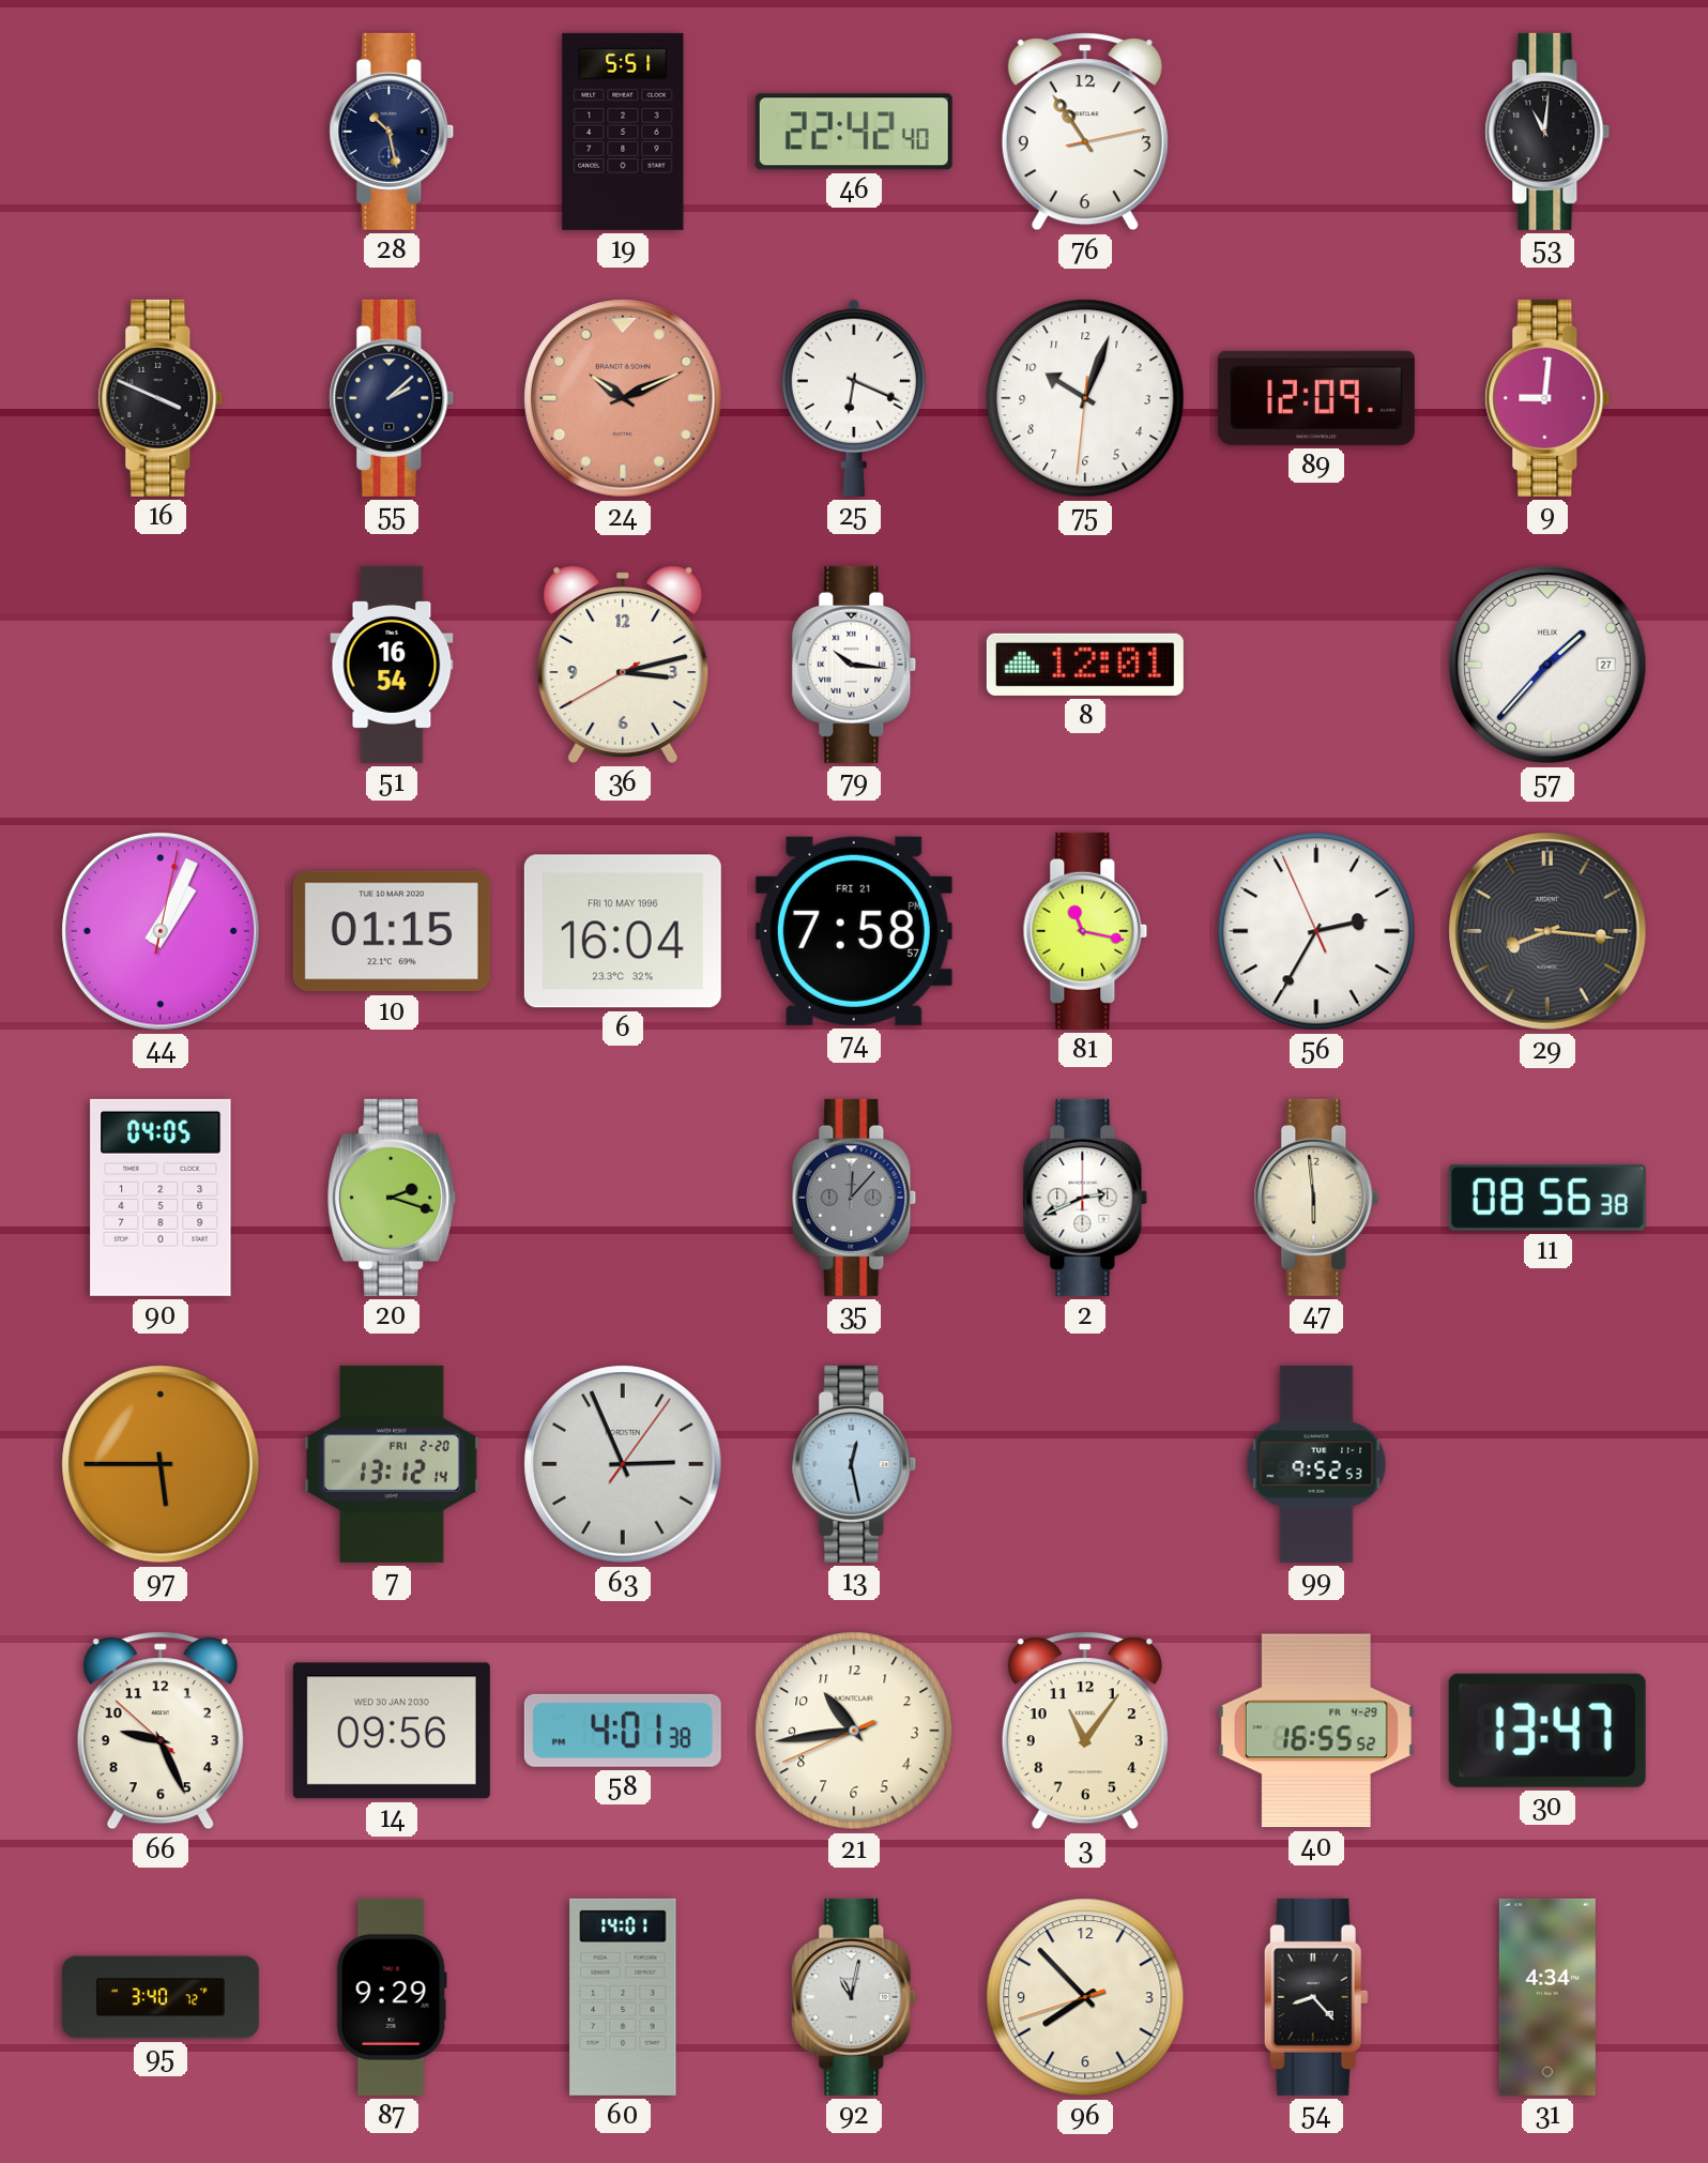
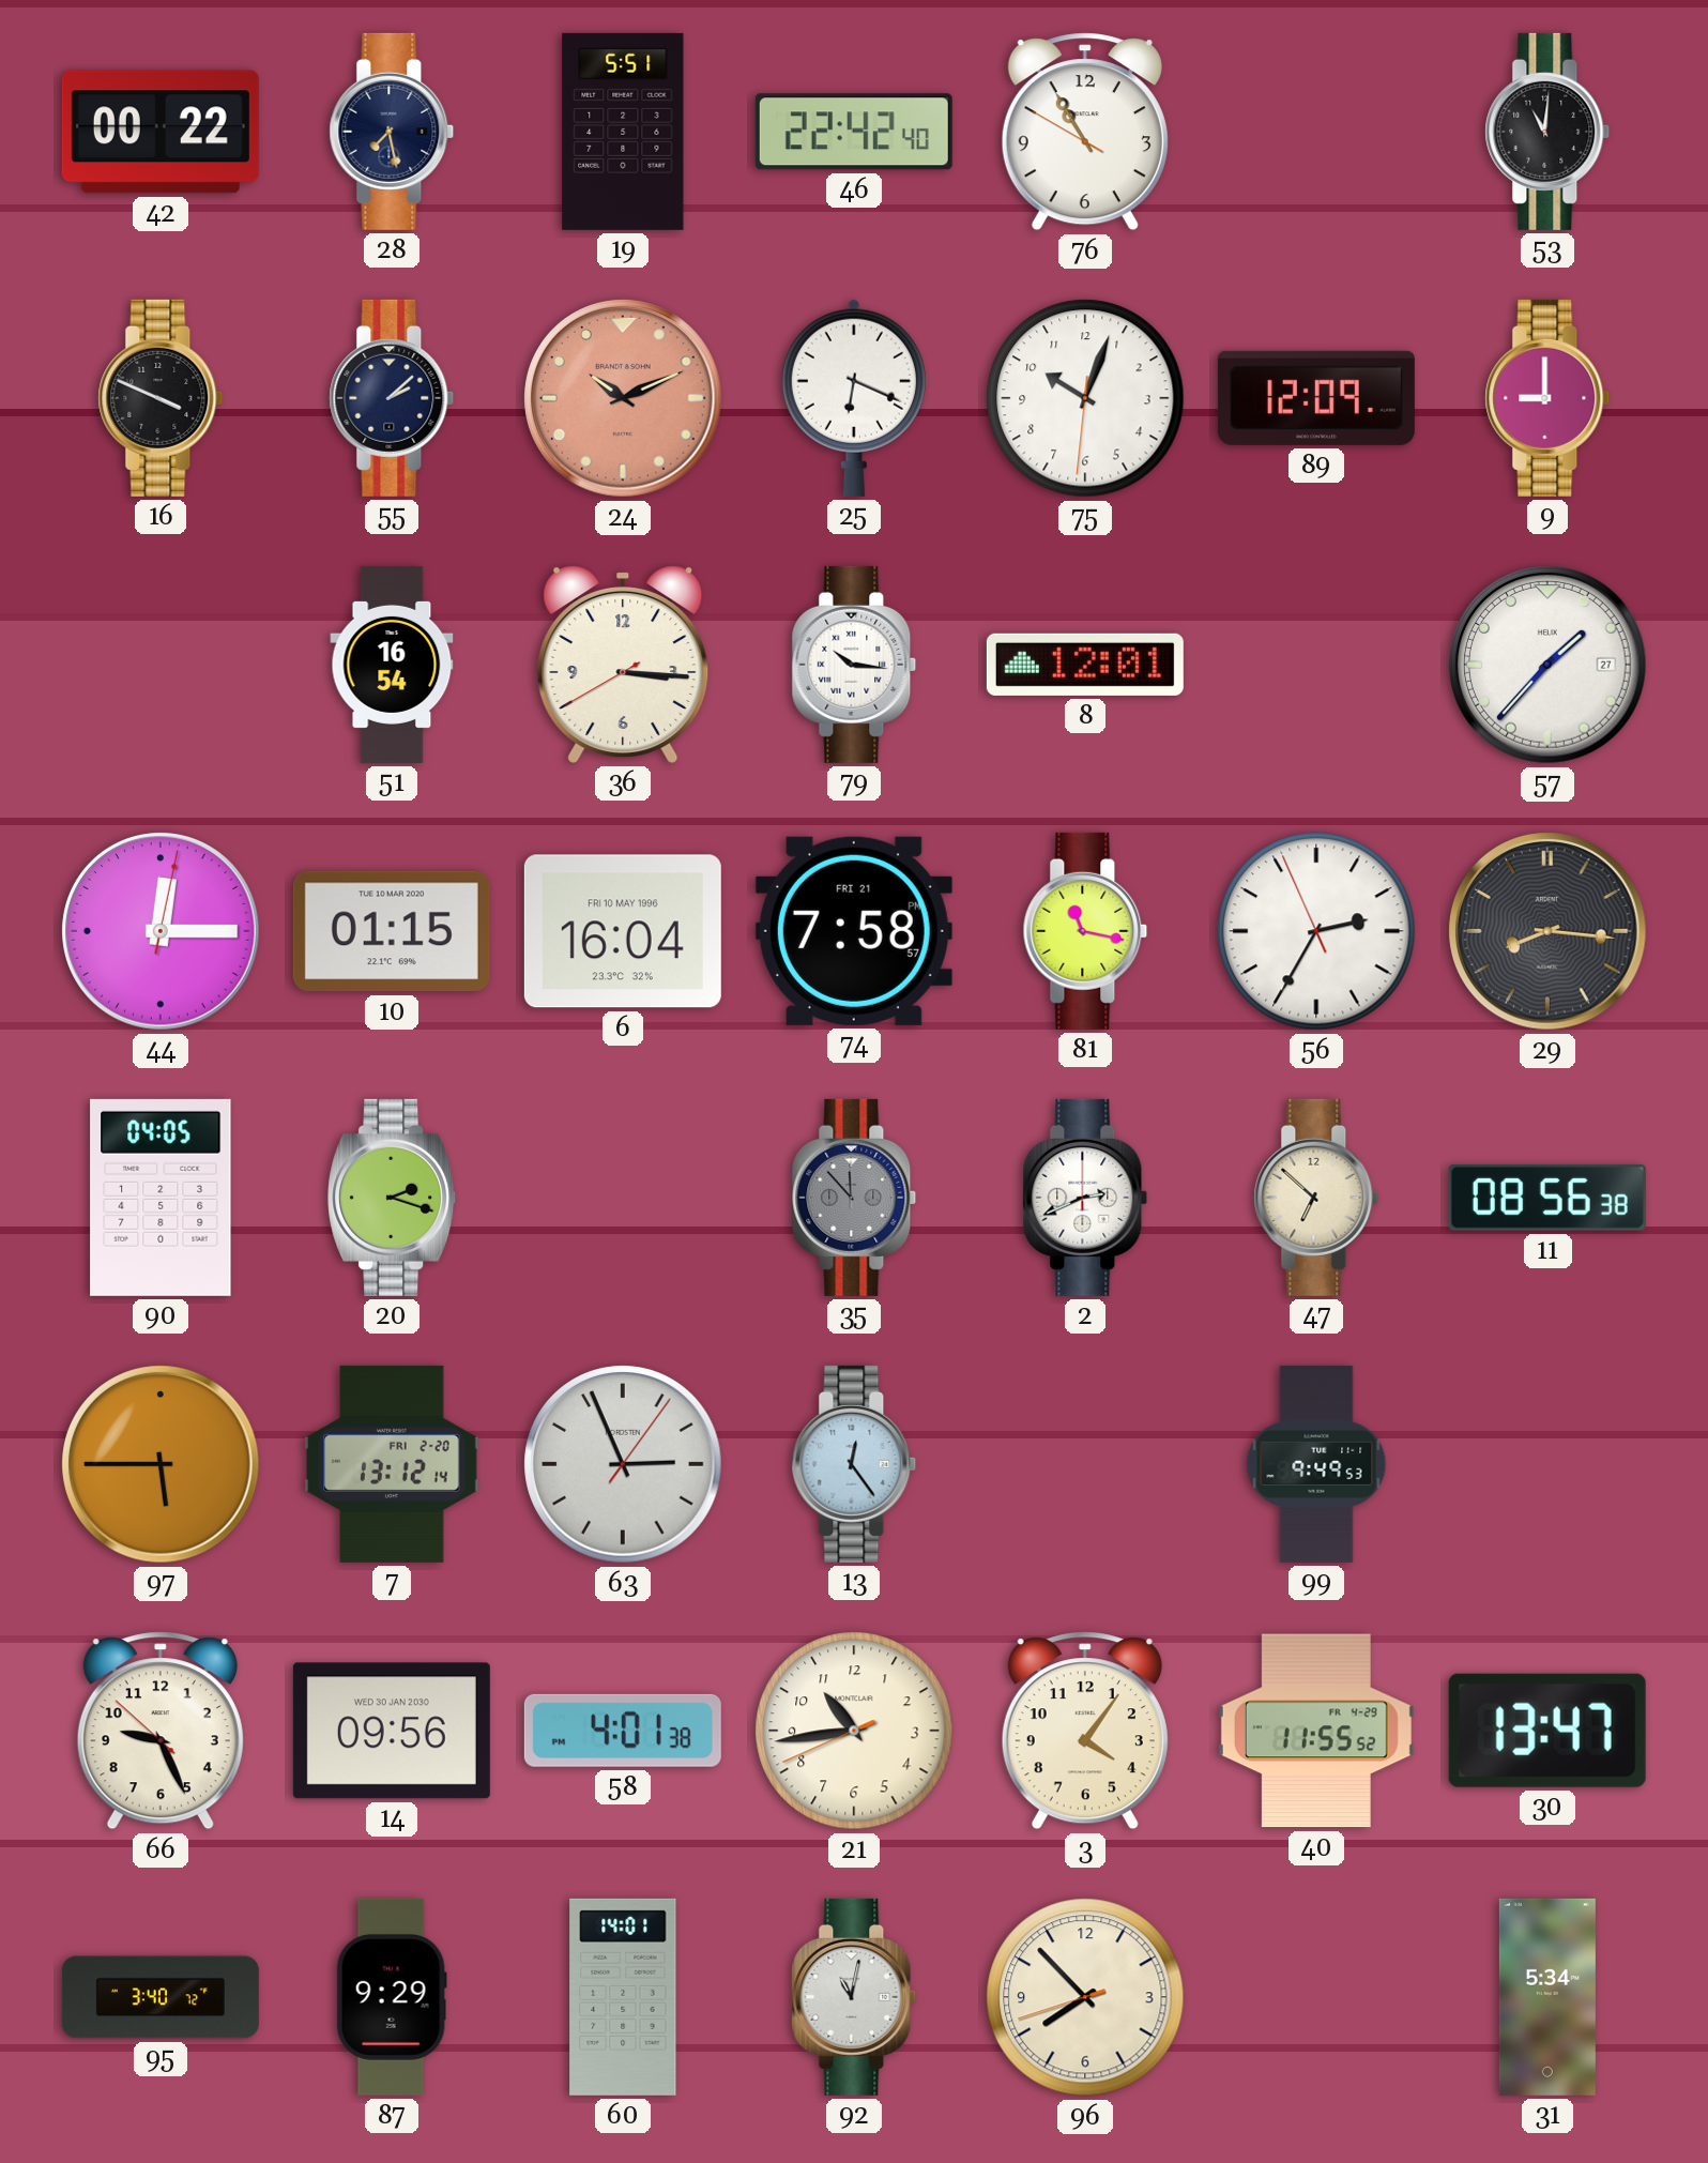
42: none -> 00:22 (161, 132)
28: 10:28 -> 7:28 (392, 132)
76: 10:54:13 -> 10:54:50 (1085, 132)
9: 9:01 -> 9:00 (1547, 398)
36: 3:12 -> 3:15 (623, 665)
44: 1:04 -> 12:15 (161, 931)
35: 12:07 -> 11:53 (854, 1198)
47: 5:59 -> 6:52 (1316, 1198)
13: 12:28 -> 12:24 (854, 1464)
99: 9:52 -> 9:49 (1316, 1464)
3: 11:06 -> 4:06 (1085, 1731)
40: 16:55 -> 11:55 (1316, 1731)
54: 8:23 -> none (1316, 1997)
31: 4:34 -> 5:34 (1547, 1997)
